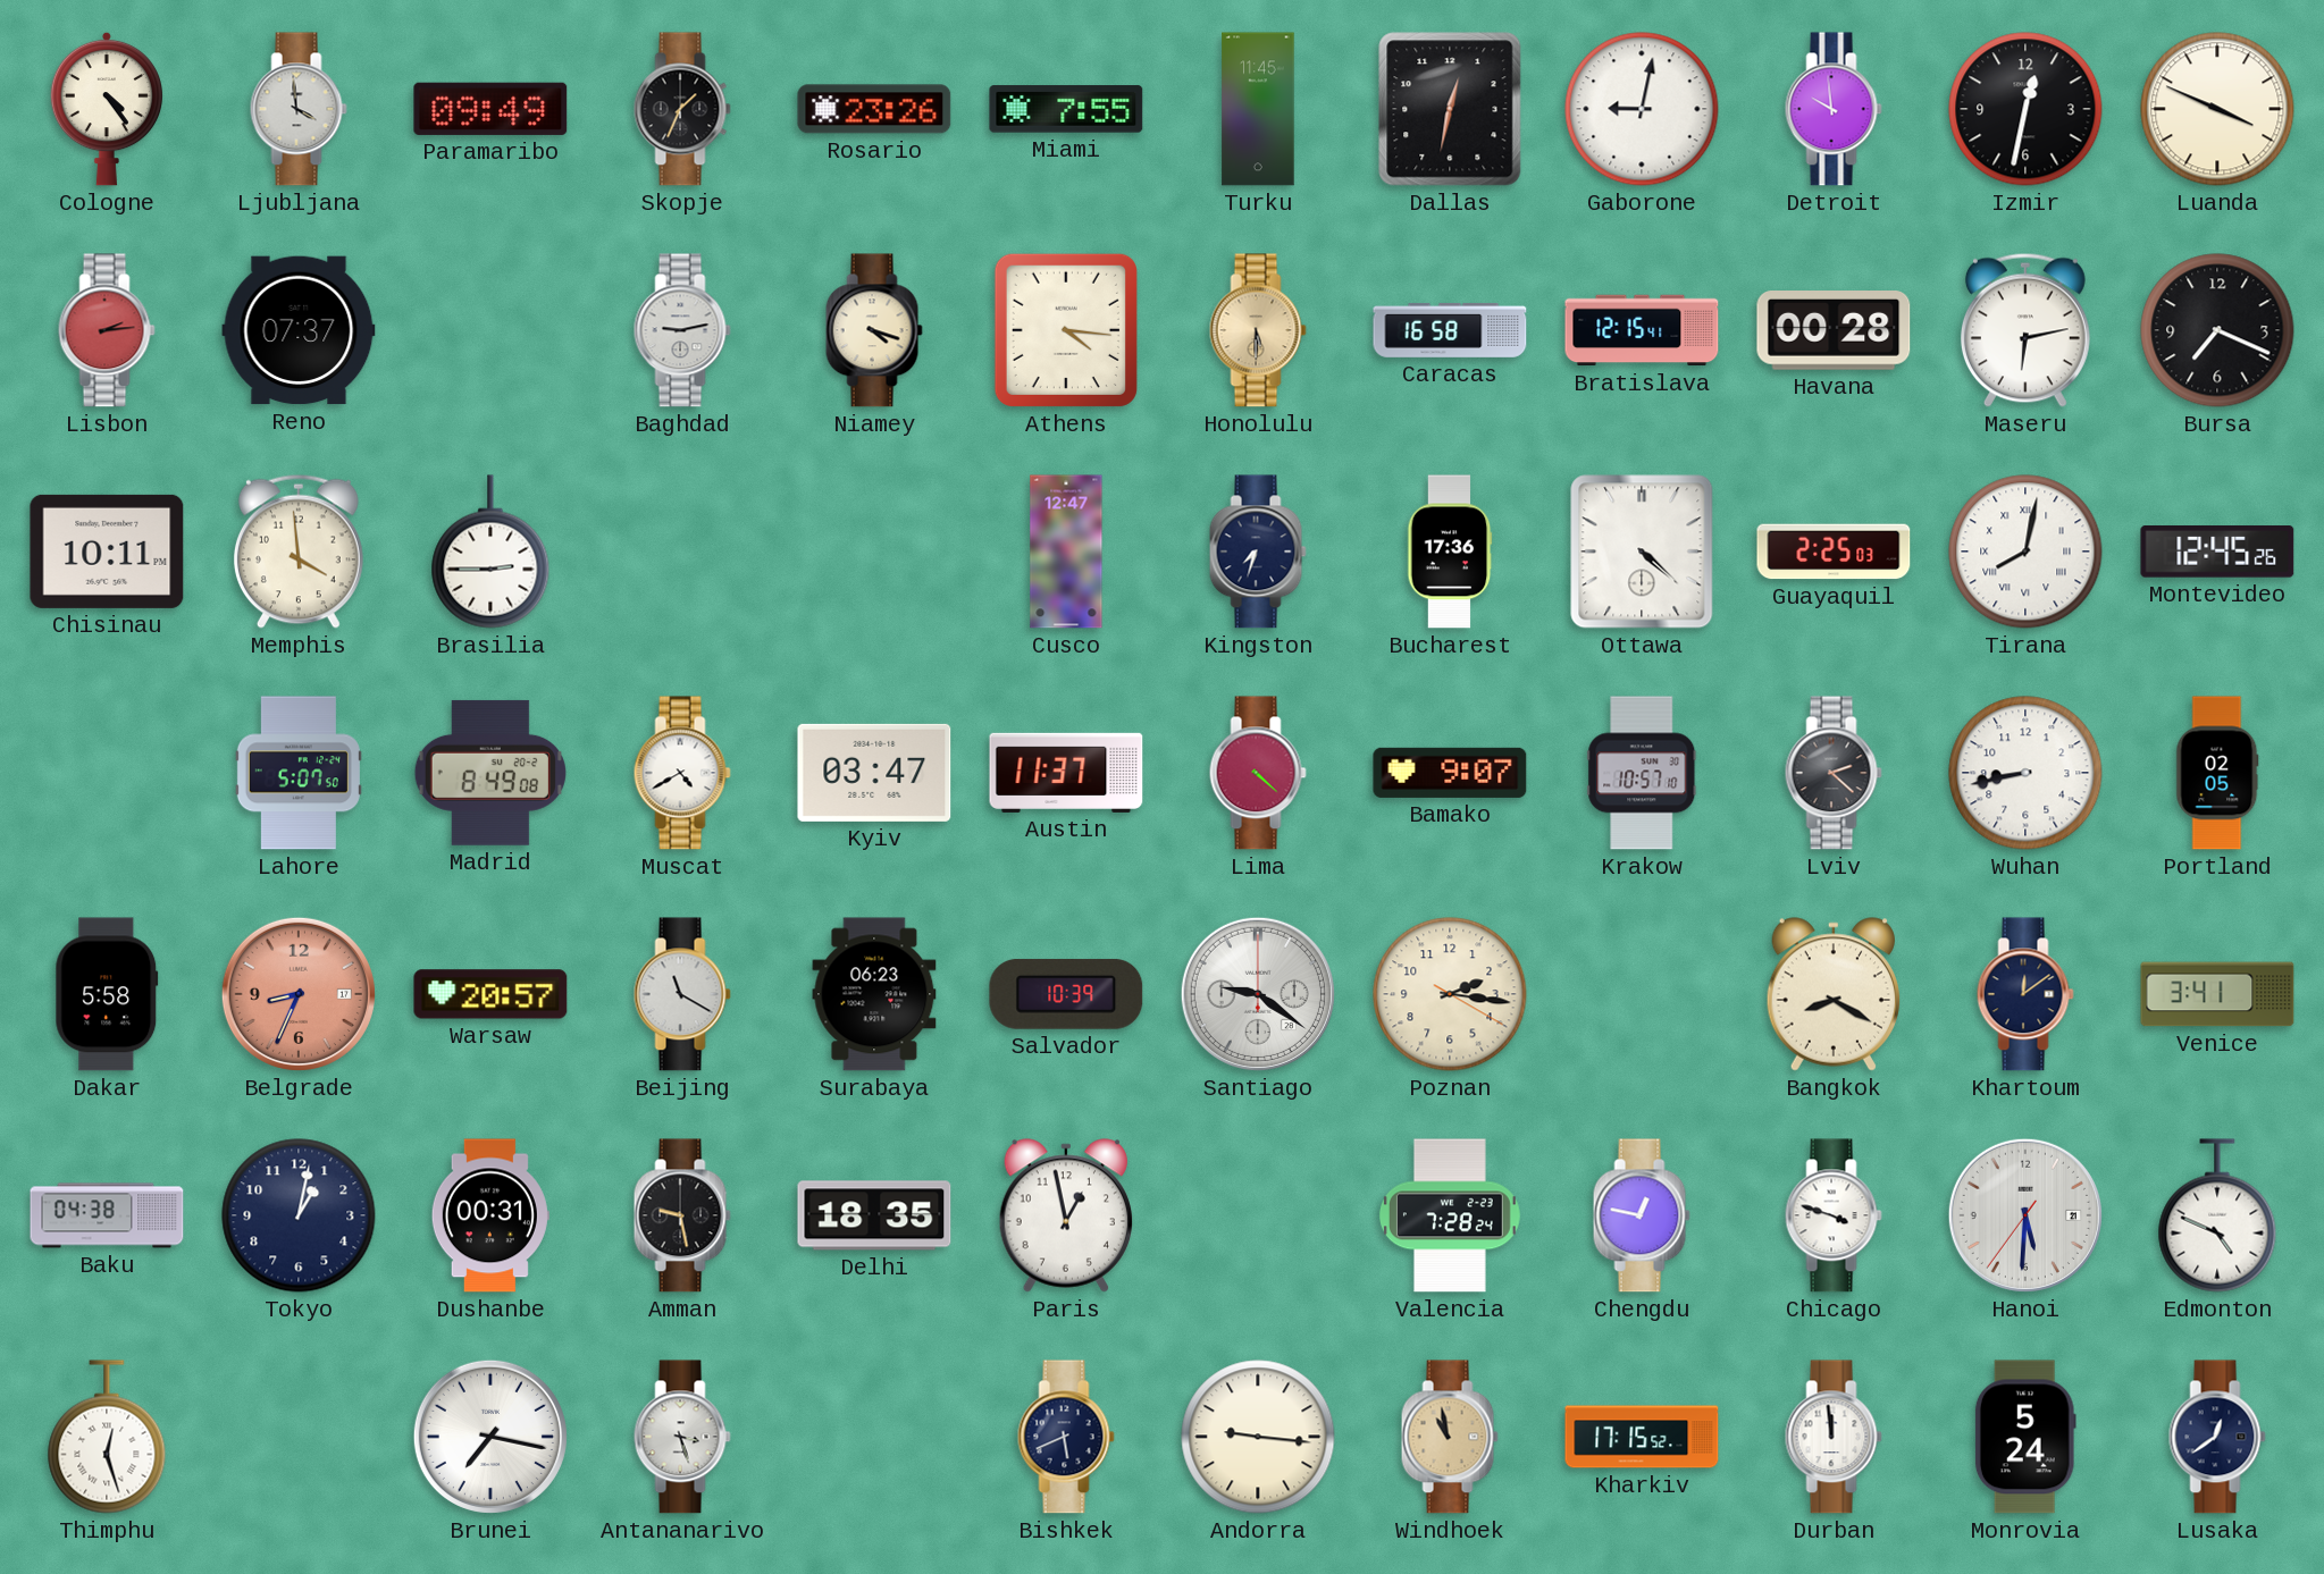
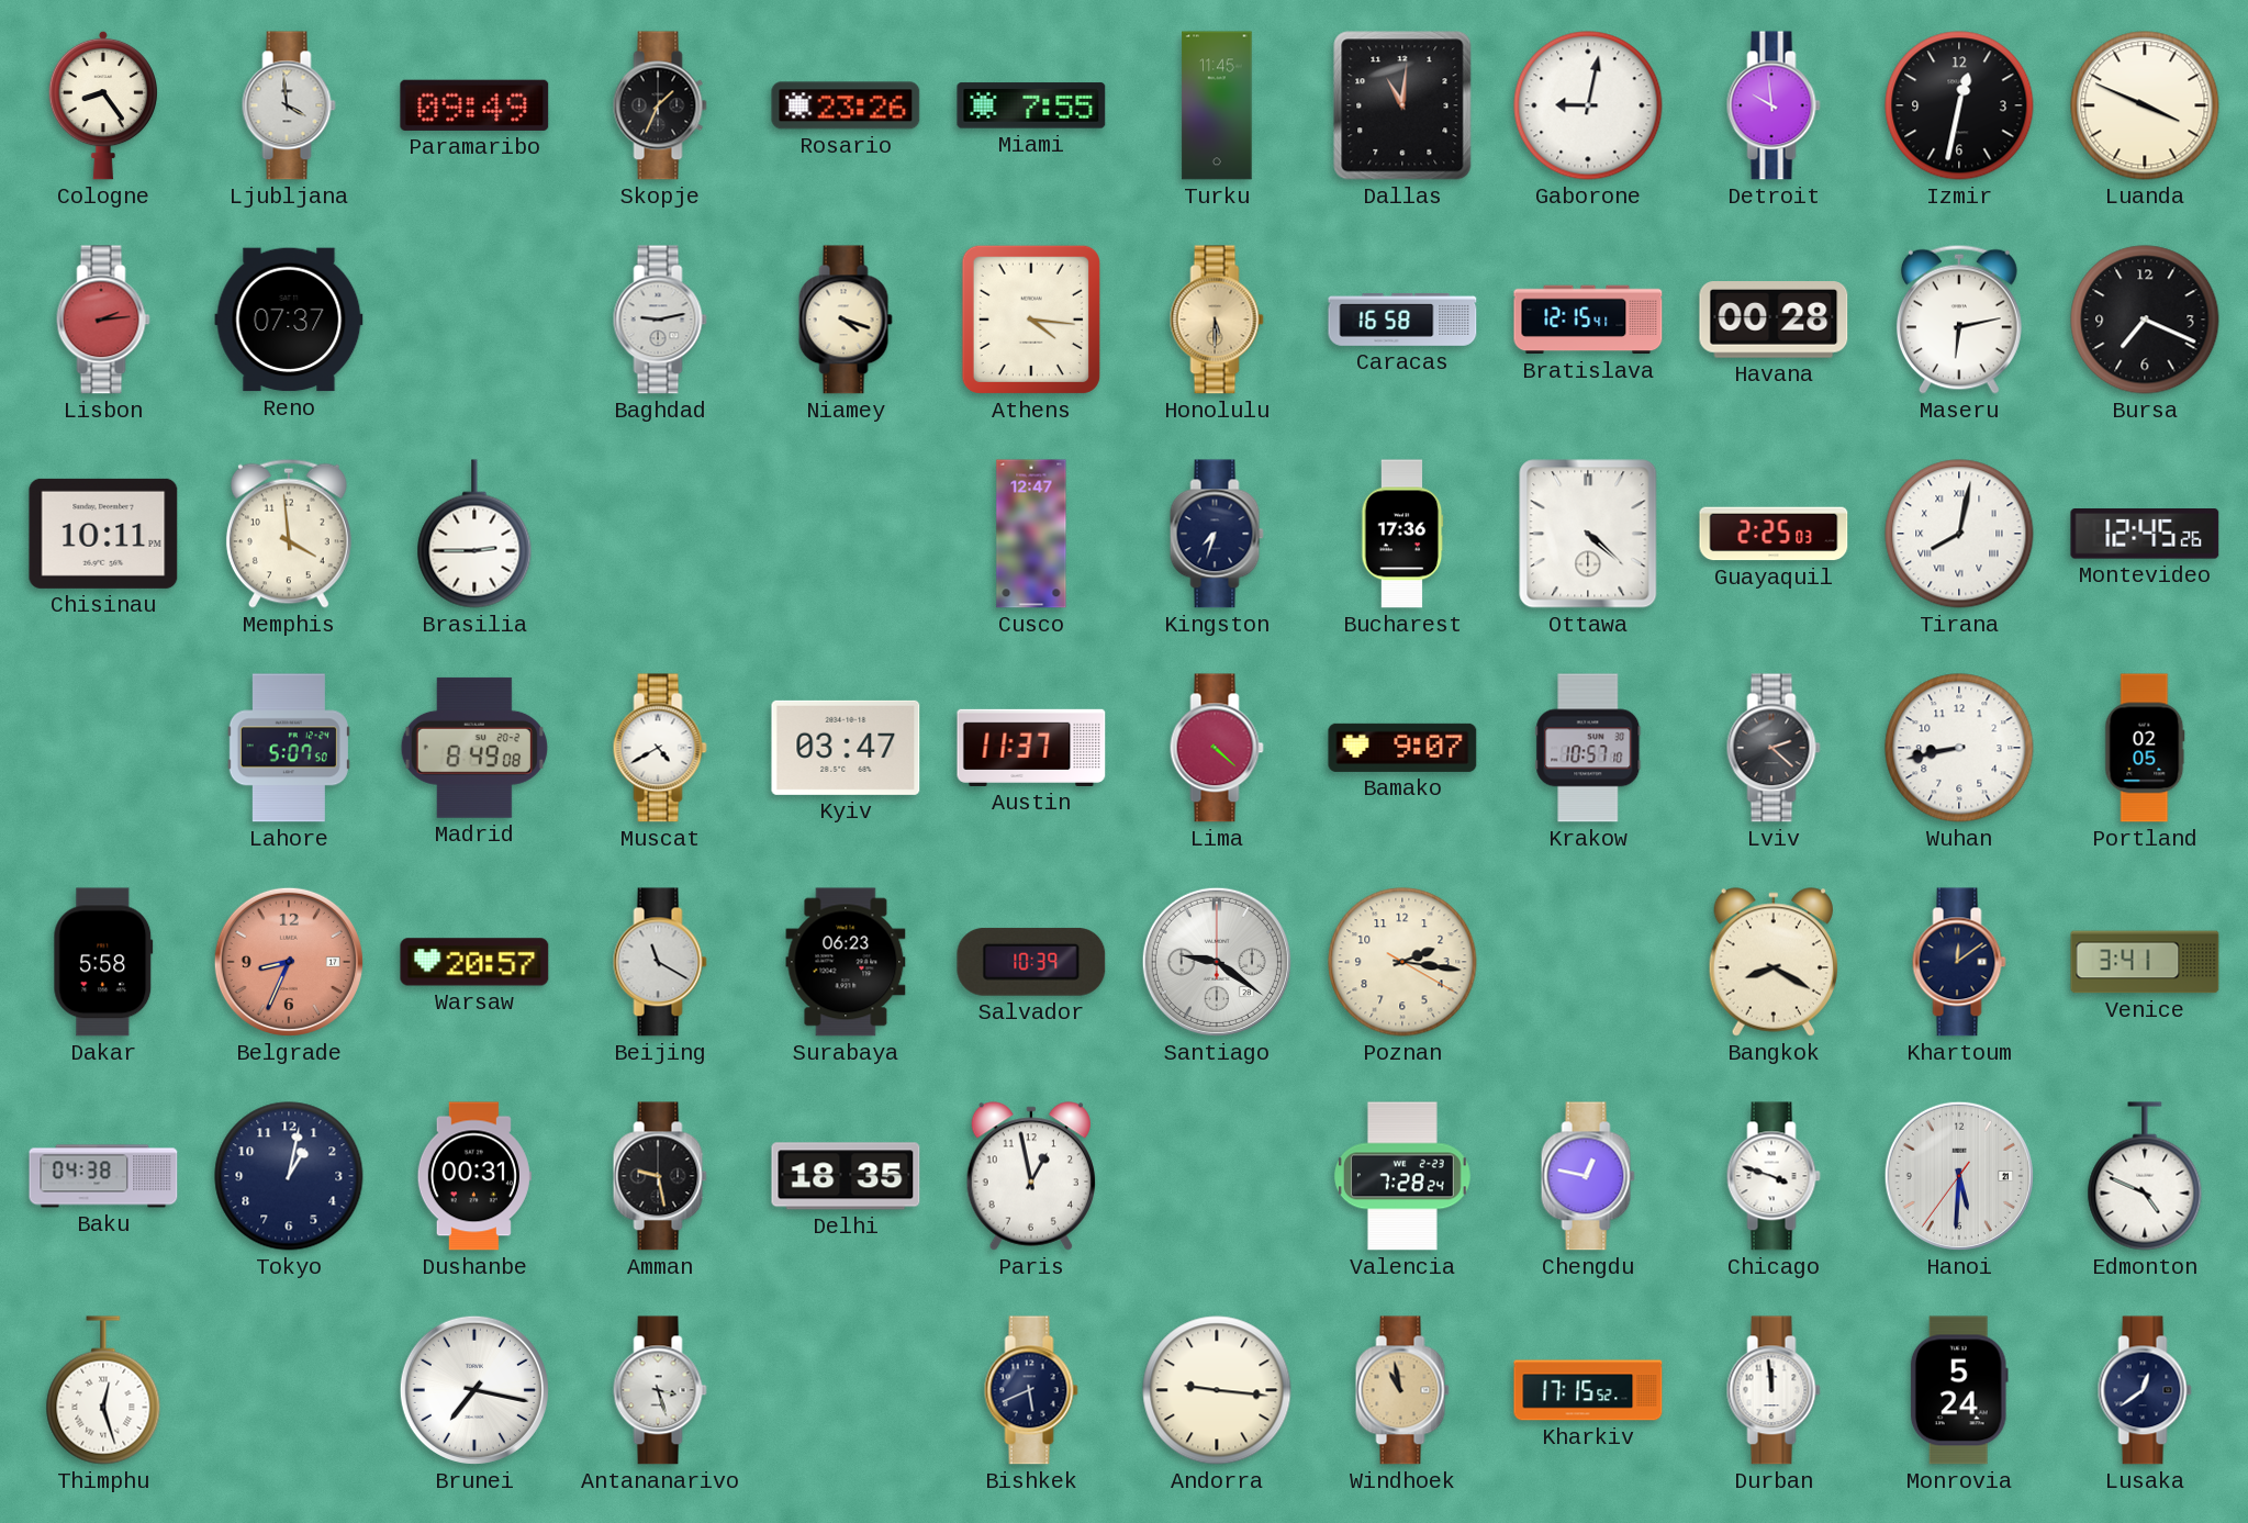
Cologne: 4:24 -> 8:24 (102, 105)
Dallas: 12:32 -> 11:01 (1402, 105)
